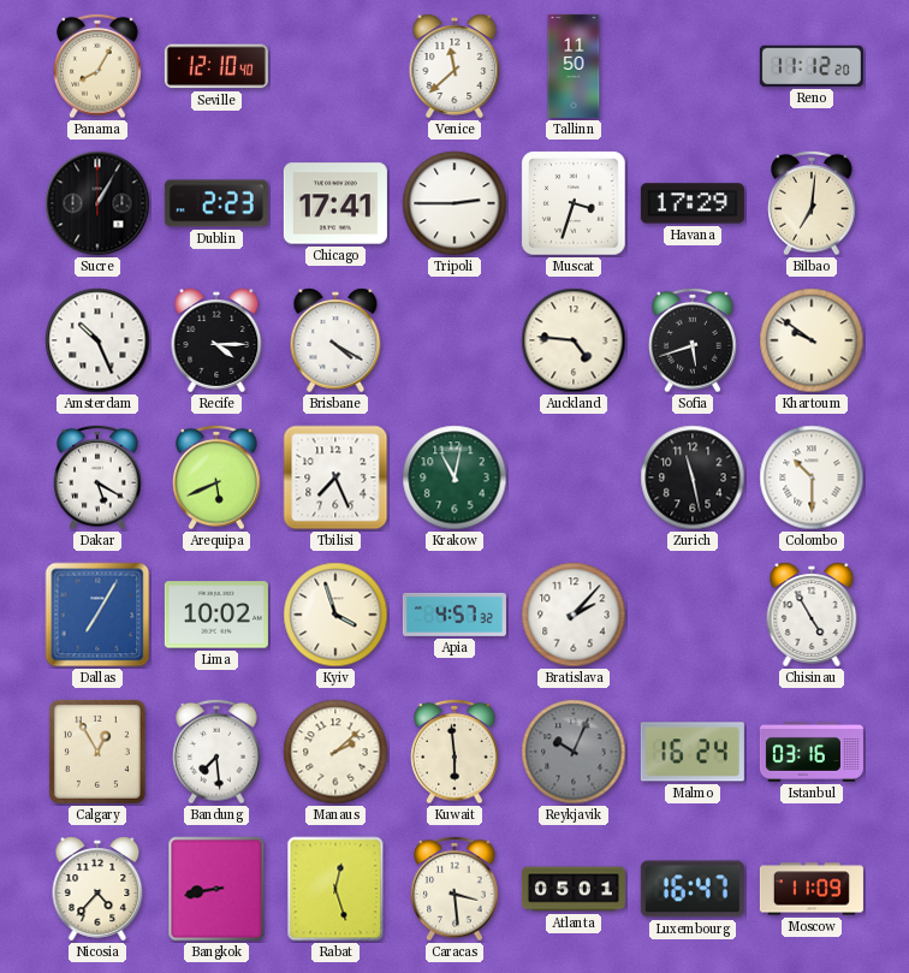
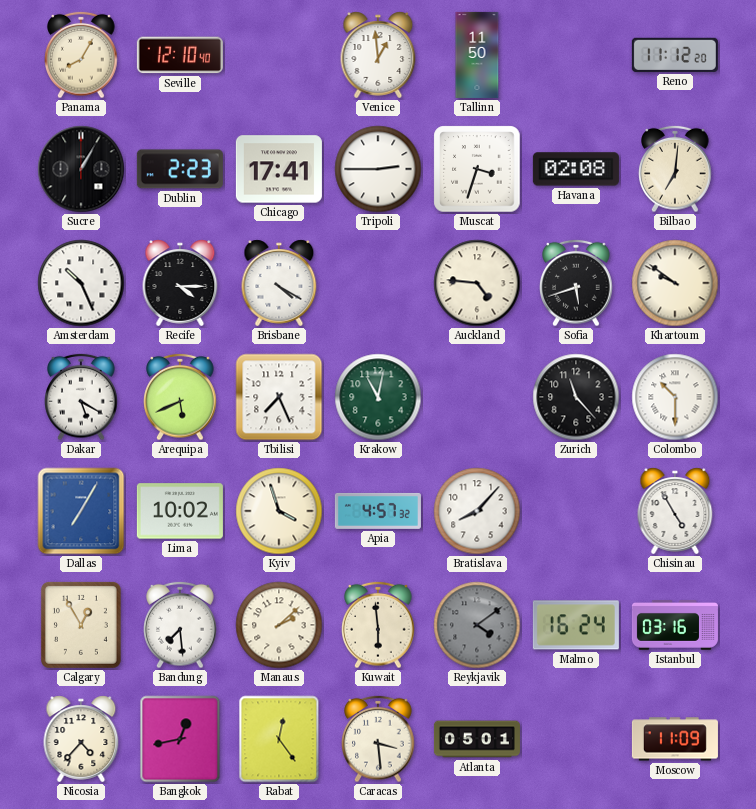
Venice: 11:38 -> 12:59 (378, 55)
Havana: 17:29 -> 02:08 (576, 169)
Zurich: 11:28 -> 11:23 (576, 397)
Bratislava: 2:07 -> 8:07 (477, 511)
Reykjavik: 10:04 -> 4:09 (477, 625)
Bangkok: 8:43 -> 12:43 (180, 739)
Rabat: 12:27 -> 12:24 (279, 739)
Luxembourg: 16:47 -> none (693, 889)
